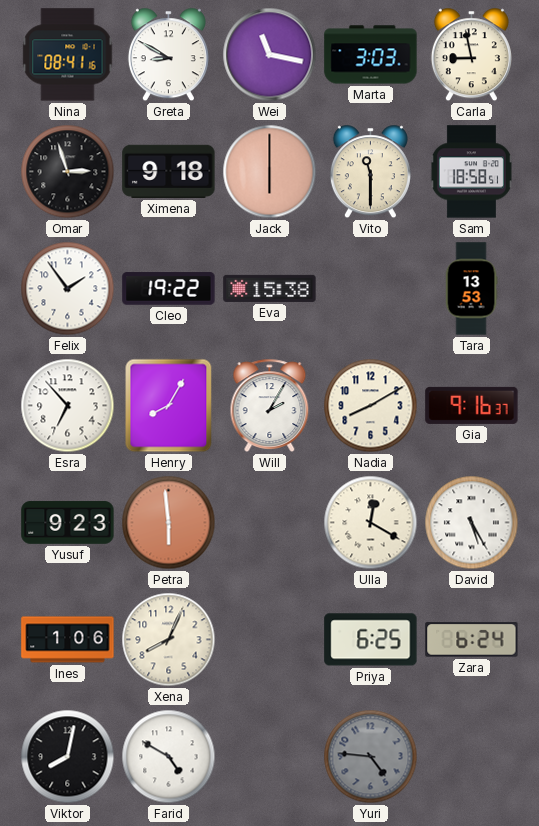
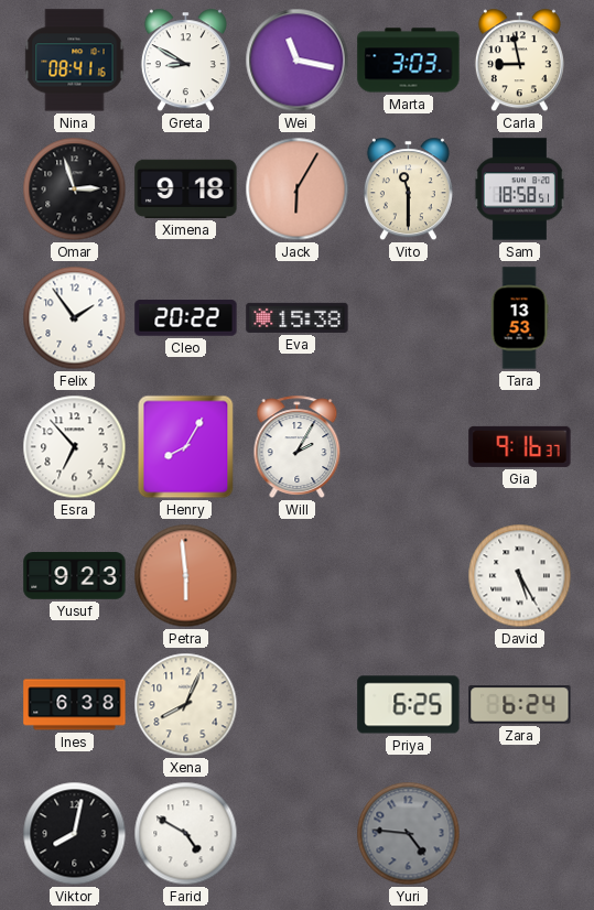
Jack: 6:00 -> 6:05 (298, 189)
Cleo: 19:22 -> 20:22 (186, 318)
Nadia: 8:10 -> none (371, 406)
Ulla: 12:20 -> none (371, 523)
Ines: 1:06 -> 6:38 (75, 705)
